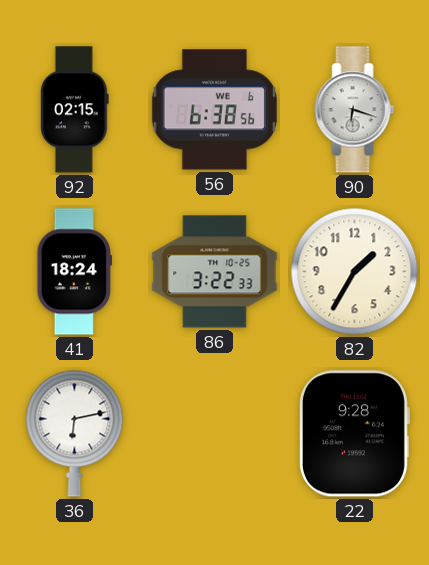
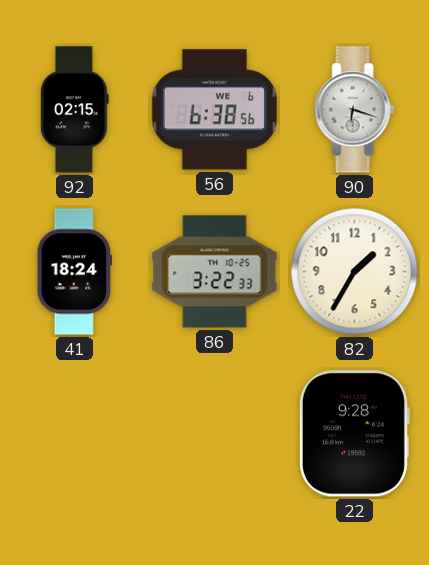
36: 6:13 -> none (75, 433)
